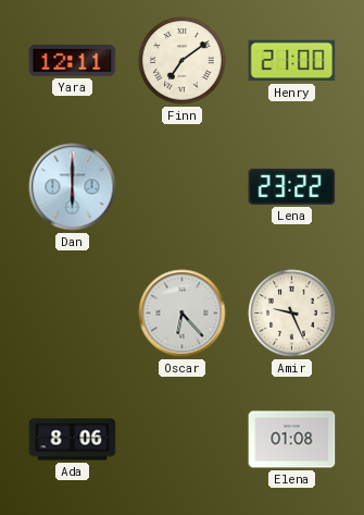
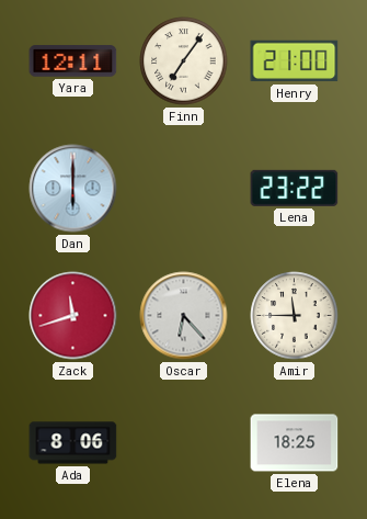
Finn: 7:09 -> 7:06 (184, 61)
Zack: none -> 11:42 (73, 316)
Amir: 9:26 -> 11:45 (295, 316)
Elena: 01:08 -> 18:25 (295, 443)
